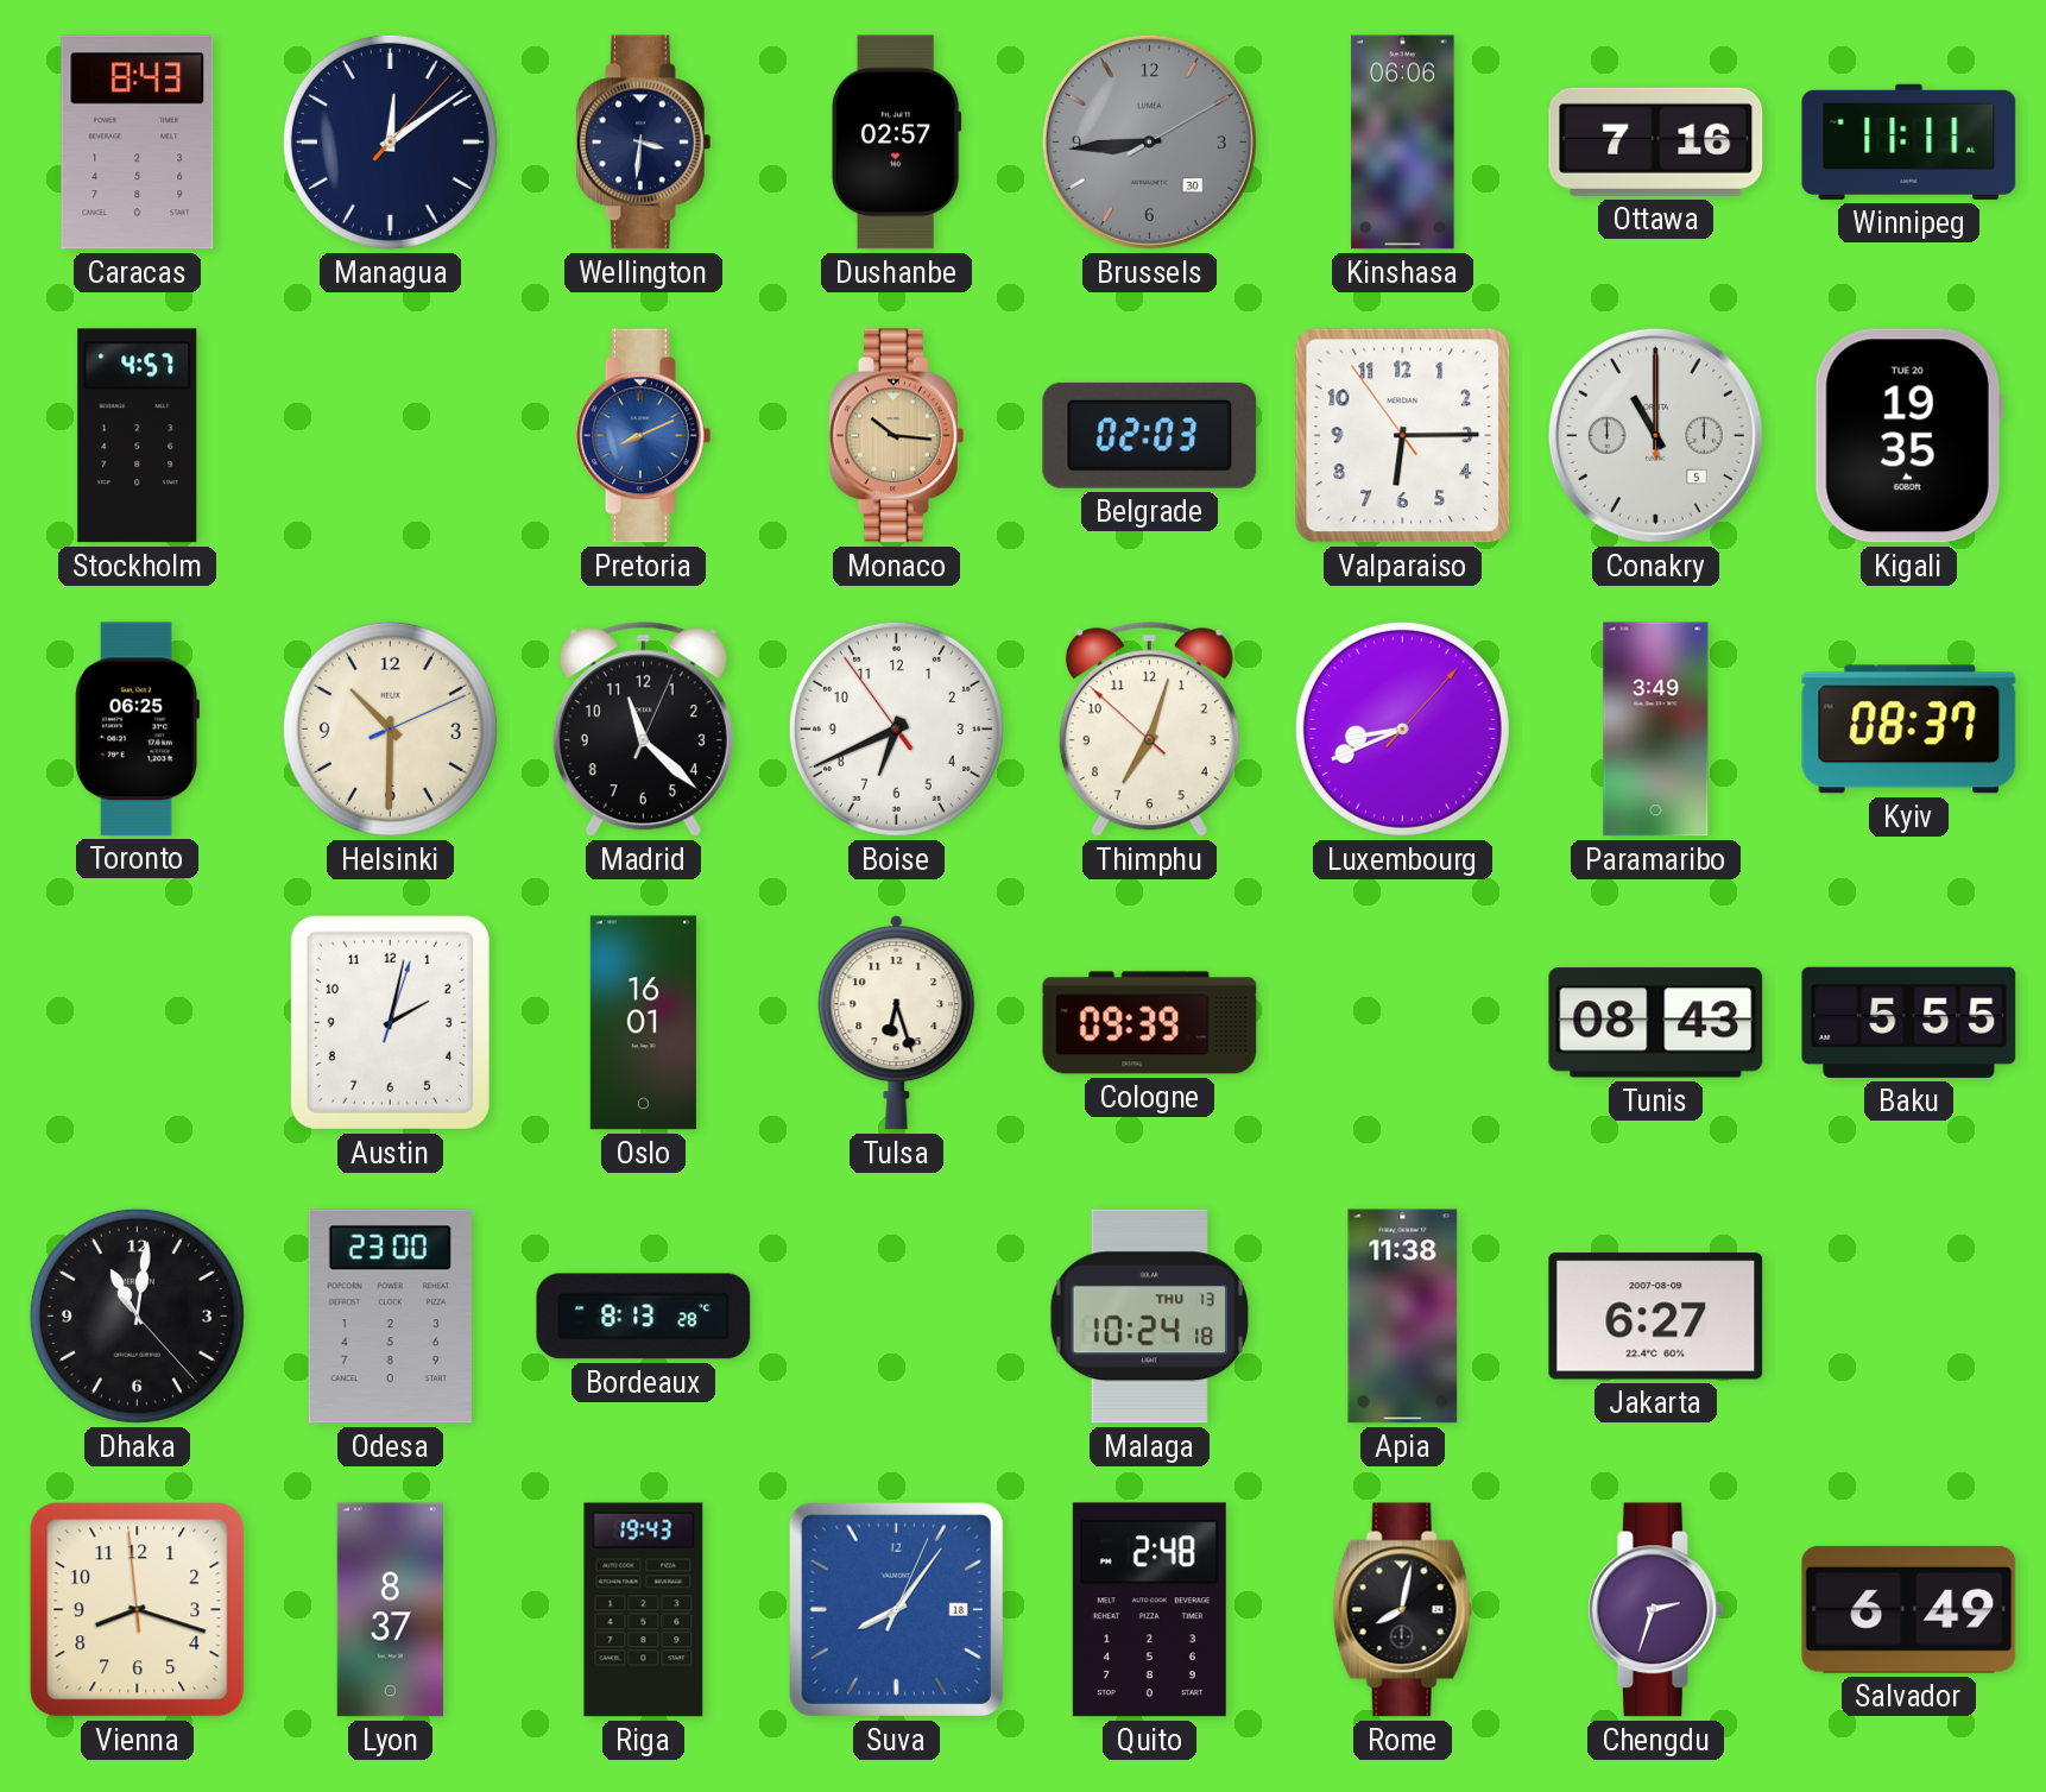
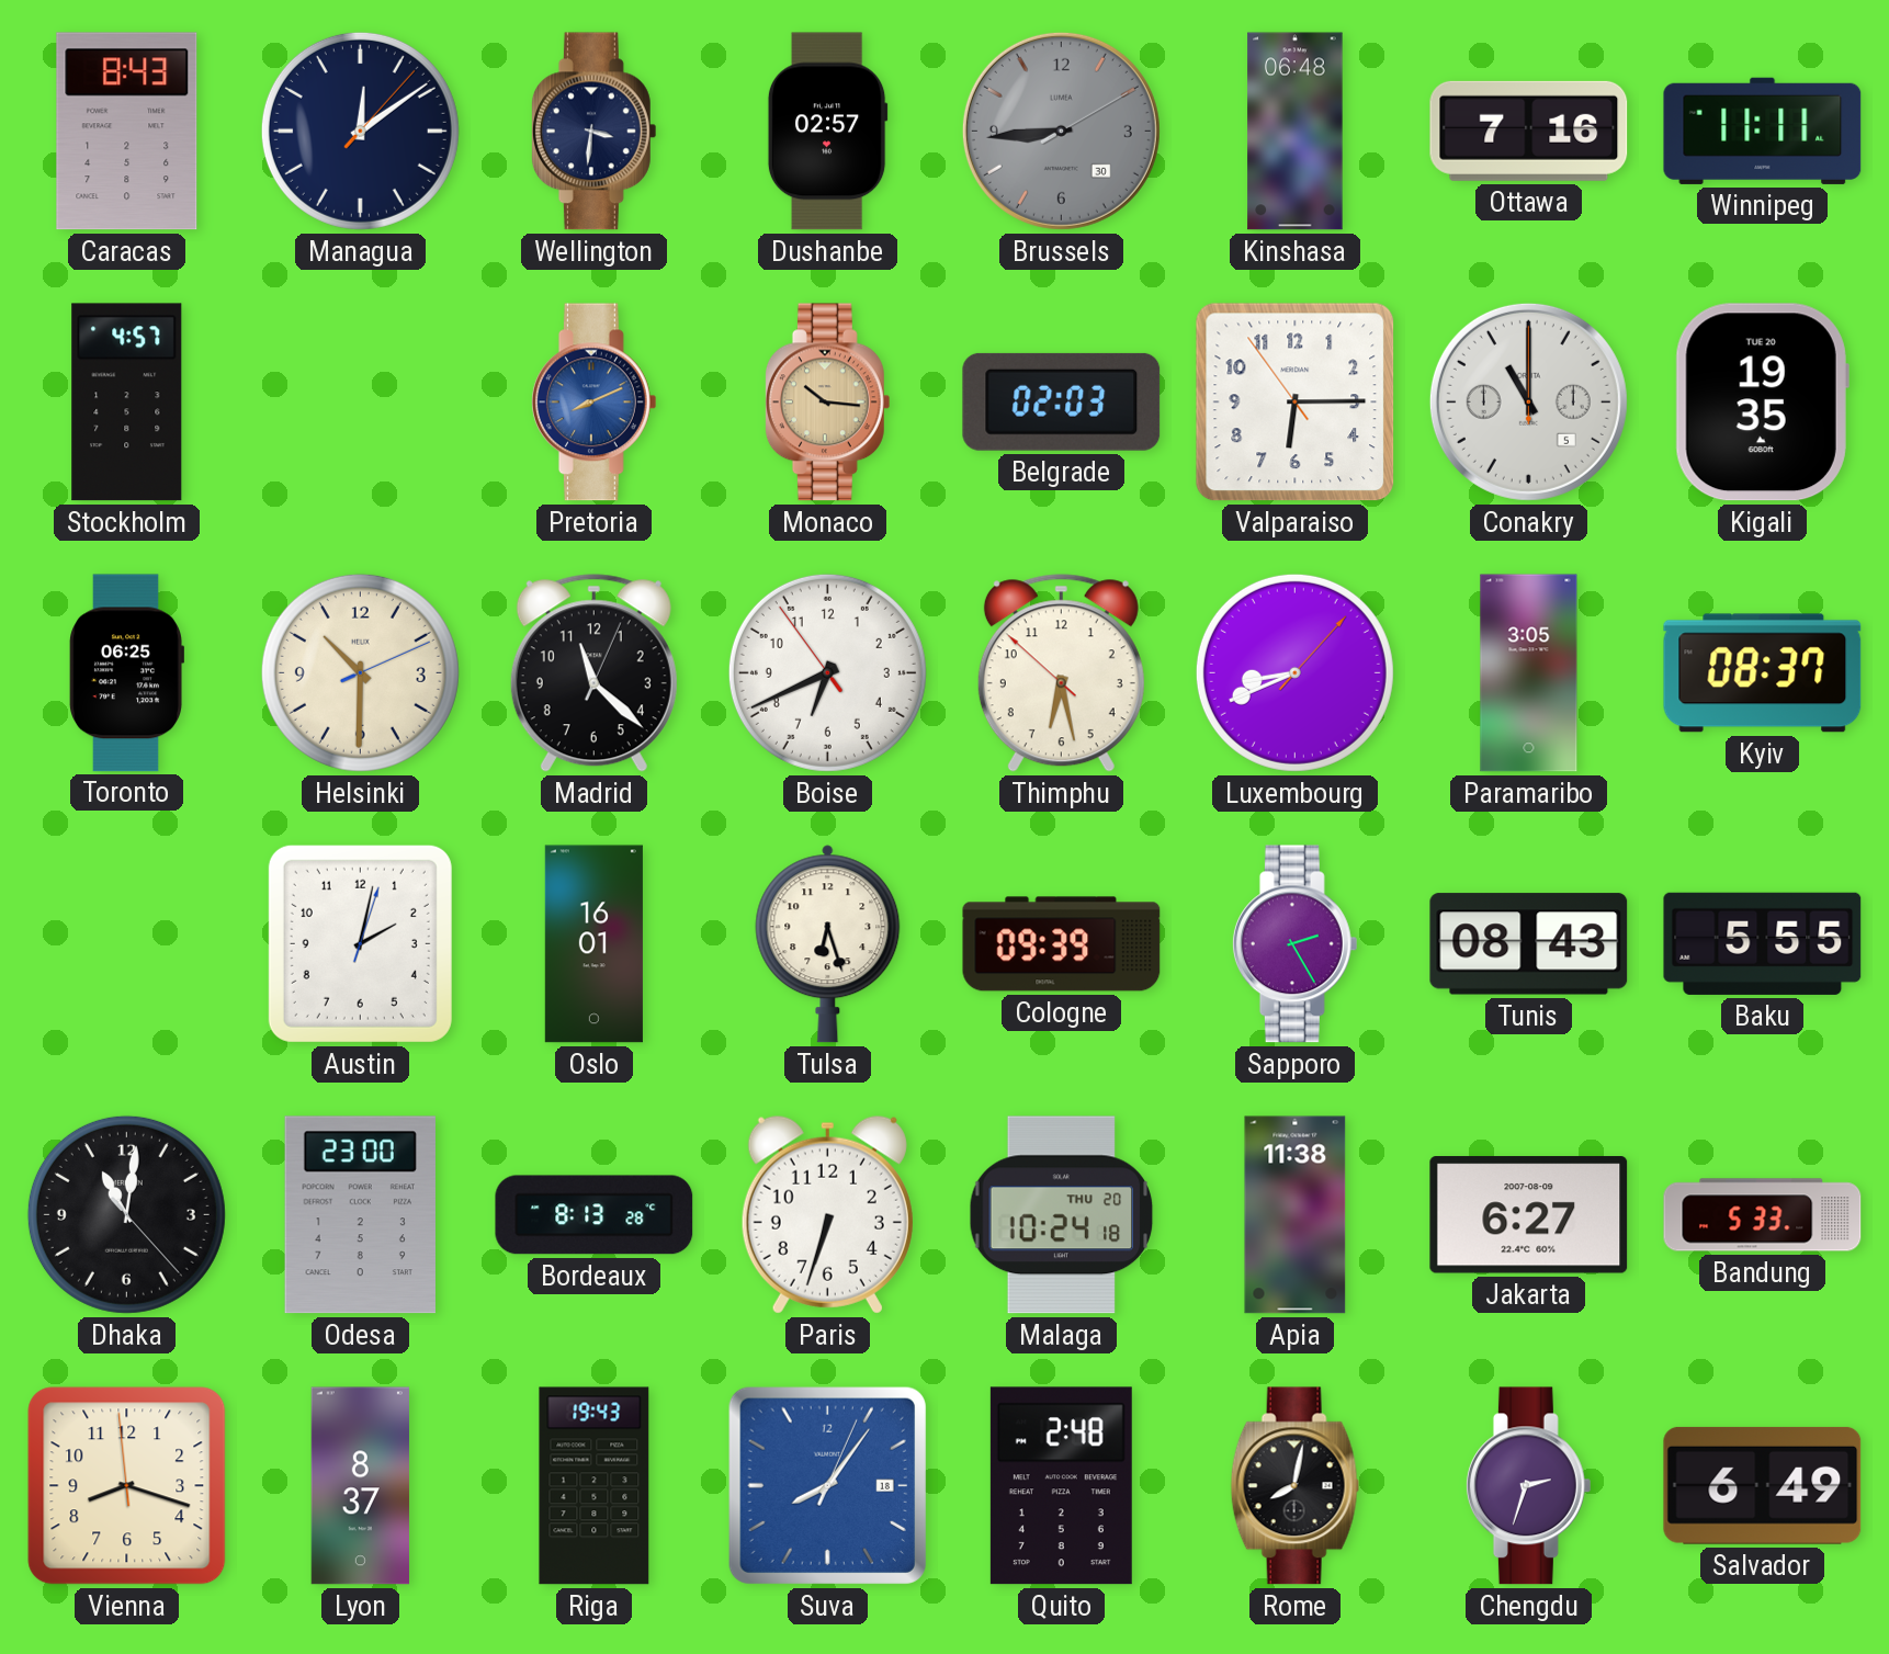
Kinshasa: 06:06 -> 06:48 (1296, 132)
Thimphu: 7:02 -> 6:27 (1061, 673)
Paramaribo: 3:49 -> 3:05 (1529, 673)
Sapporo: none -> 2:25 (1294, 944)
Paris: none -> 6:33 (827, 1214)
Malaga date: THU 13 -> THU 20 (1062, 1215)
Bandung: none -> 5:33 (1763, 1215)
